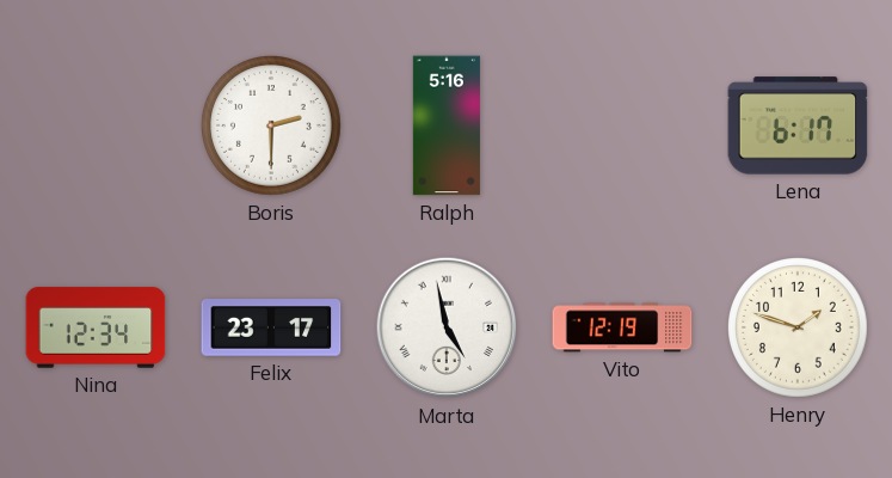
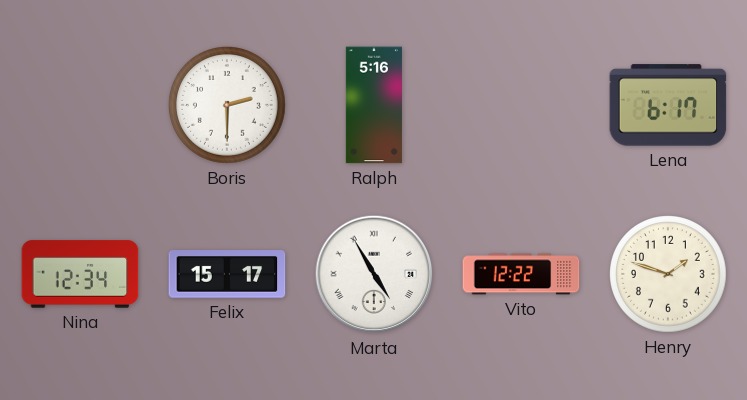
Felix: 23:17 -> 15:17 (227, 274)
Marta: 4:58 -> 4:55 (374, 274)
Vito: 12:19 -> 12:22 (521, 274)
